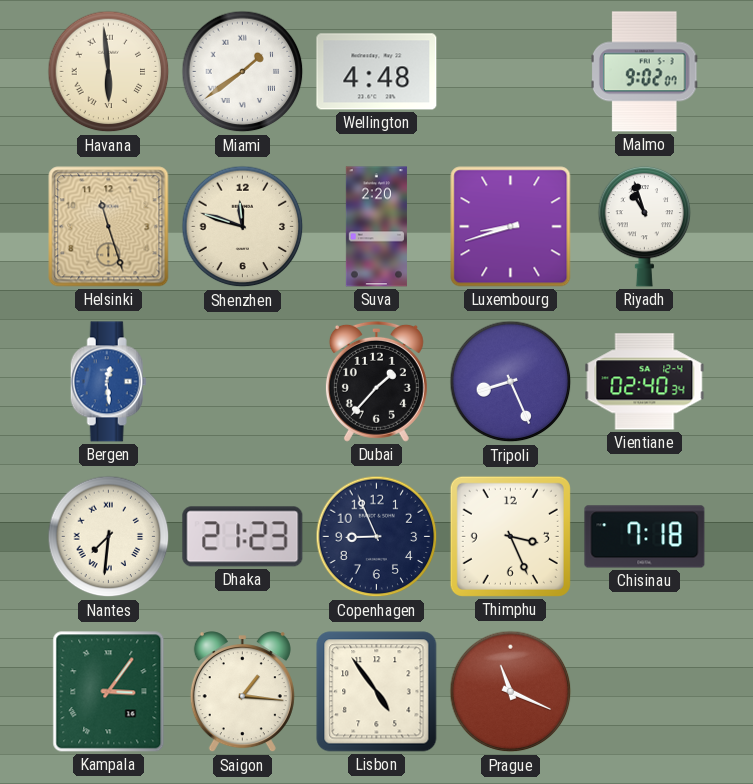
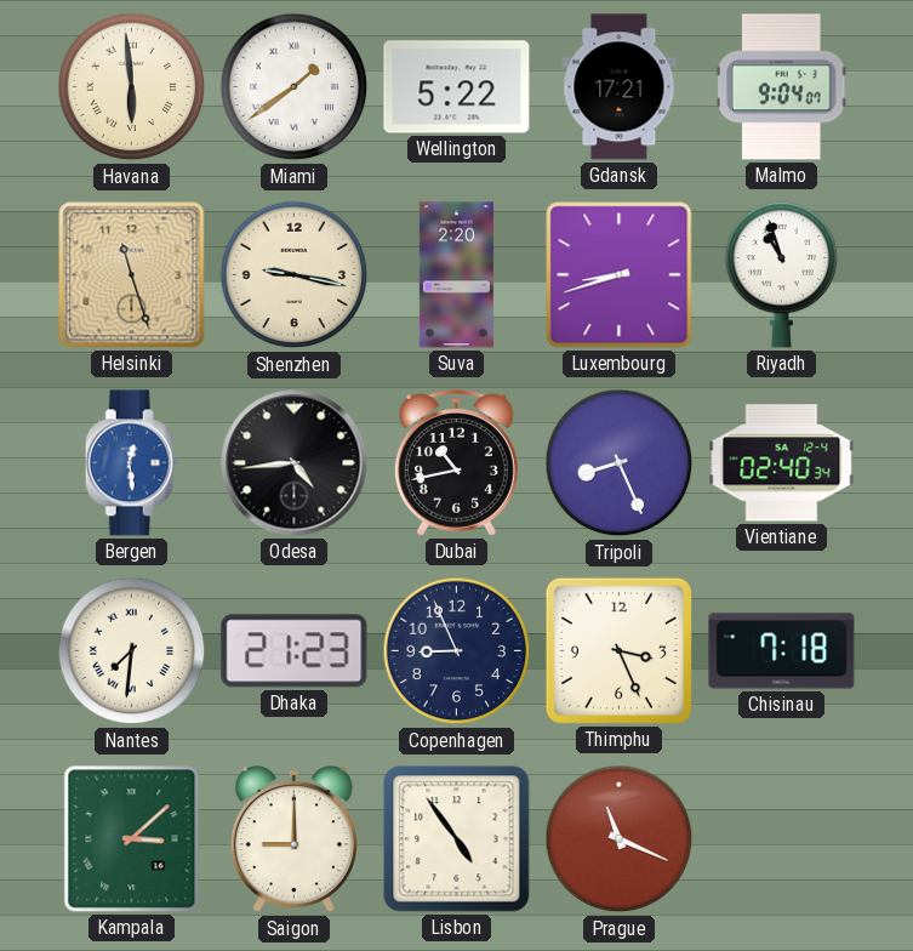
Wellington: 4:48 -> 5:22 (457, 87)
Gdansk: none -> 17:21 (620, 87)
Malmo: 9:02 -> 9:04 (782, 87)
Shenzhen: 11:48 -> 9:17 (295, 275)
Odesa: none -> 4:44 (295, 463)
Dubai: 1:37 -> 10:43 (456, 462)
Kampala: 3:06 -> 3:08 (132, 839)
Saigon: 1:16 -> 9:00 (293, 839)
